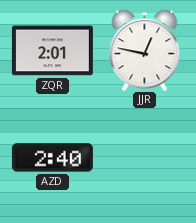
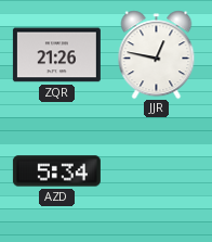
ZQR: 2:01 -> 21:26 (56, 55)
AZD: 2:40 -> 5:34 (56, 171)
